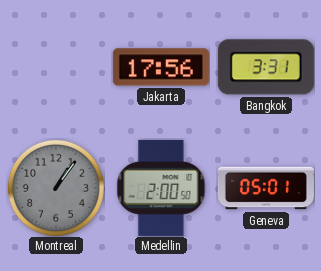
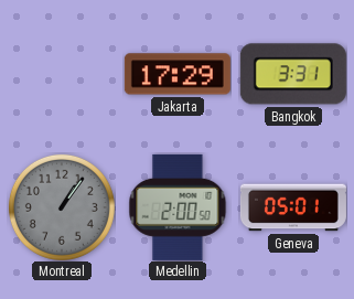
Jakarta: 17:56 -> 17:29 (178, 74)
